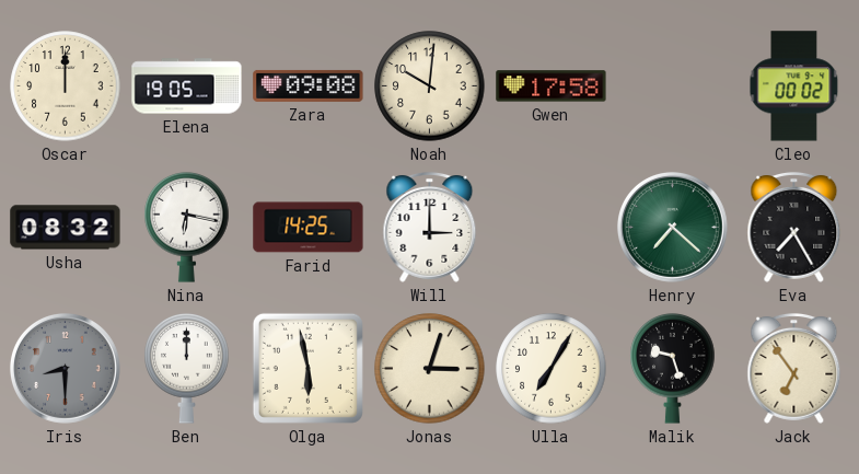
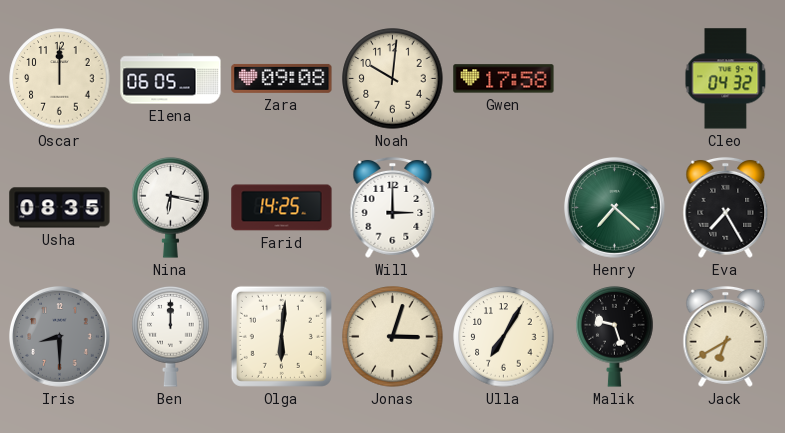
Elena: 19:05 -> 06:05 (171, 79)
Cleo: 00:02 -> 04:32 (726, 79)
Usha: 08:32 -> 08:35 (60, 208)
Olga: 5:58 -> 6:01 (281, 336)
Jack: 6:54 -> 6:40 (726, 336)
